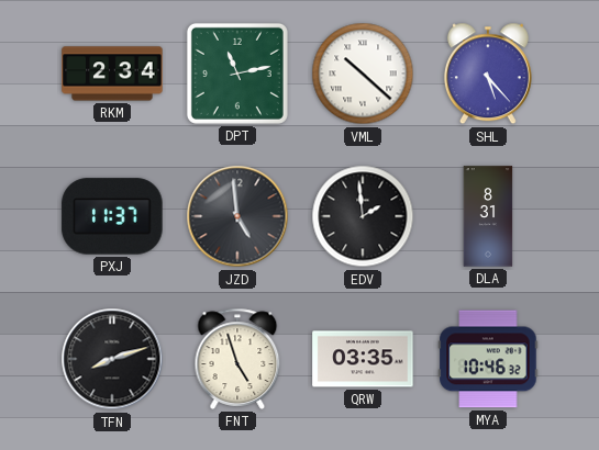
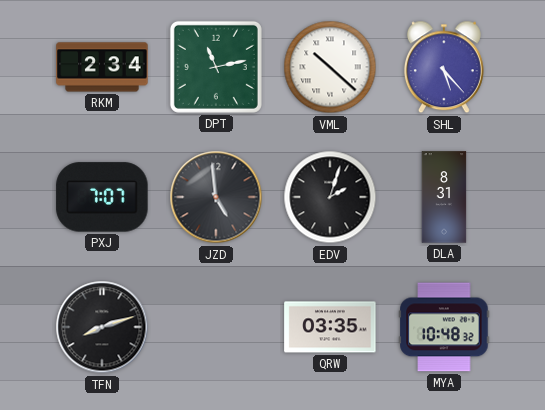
PXJ: 11:37 -> 7:07 (102, 197)
EDV: 1:59 -> 2:03 (330, 197)
FNT: 4:57 -> none (237, 359)
MYA: 10:46 -> 10:48 (444, 327)
